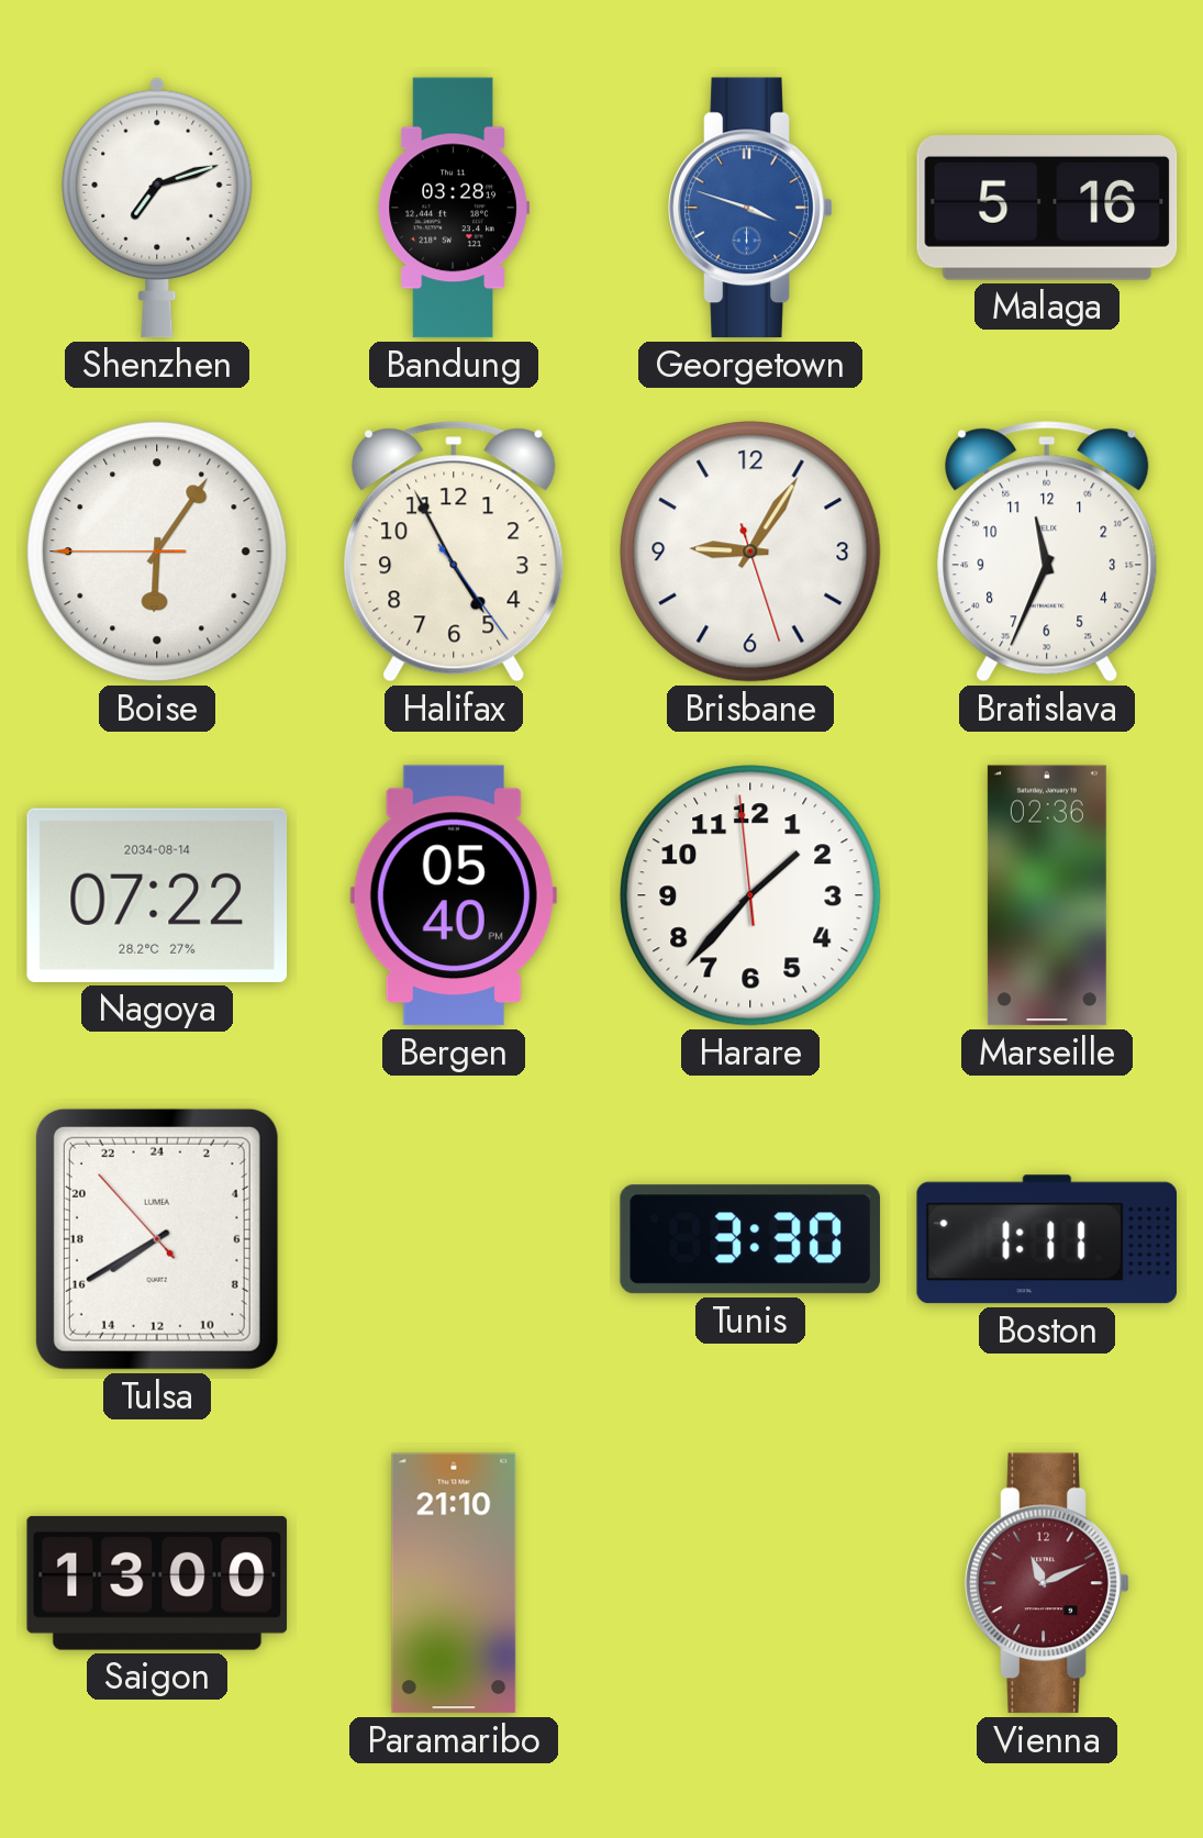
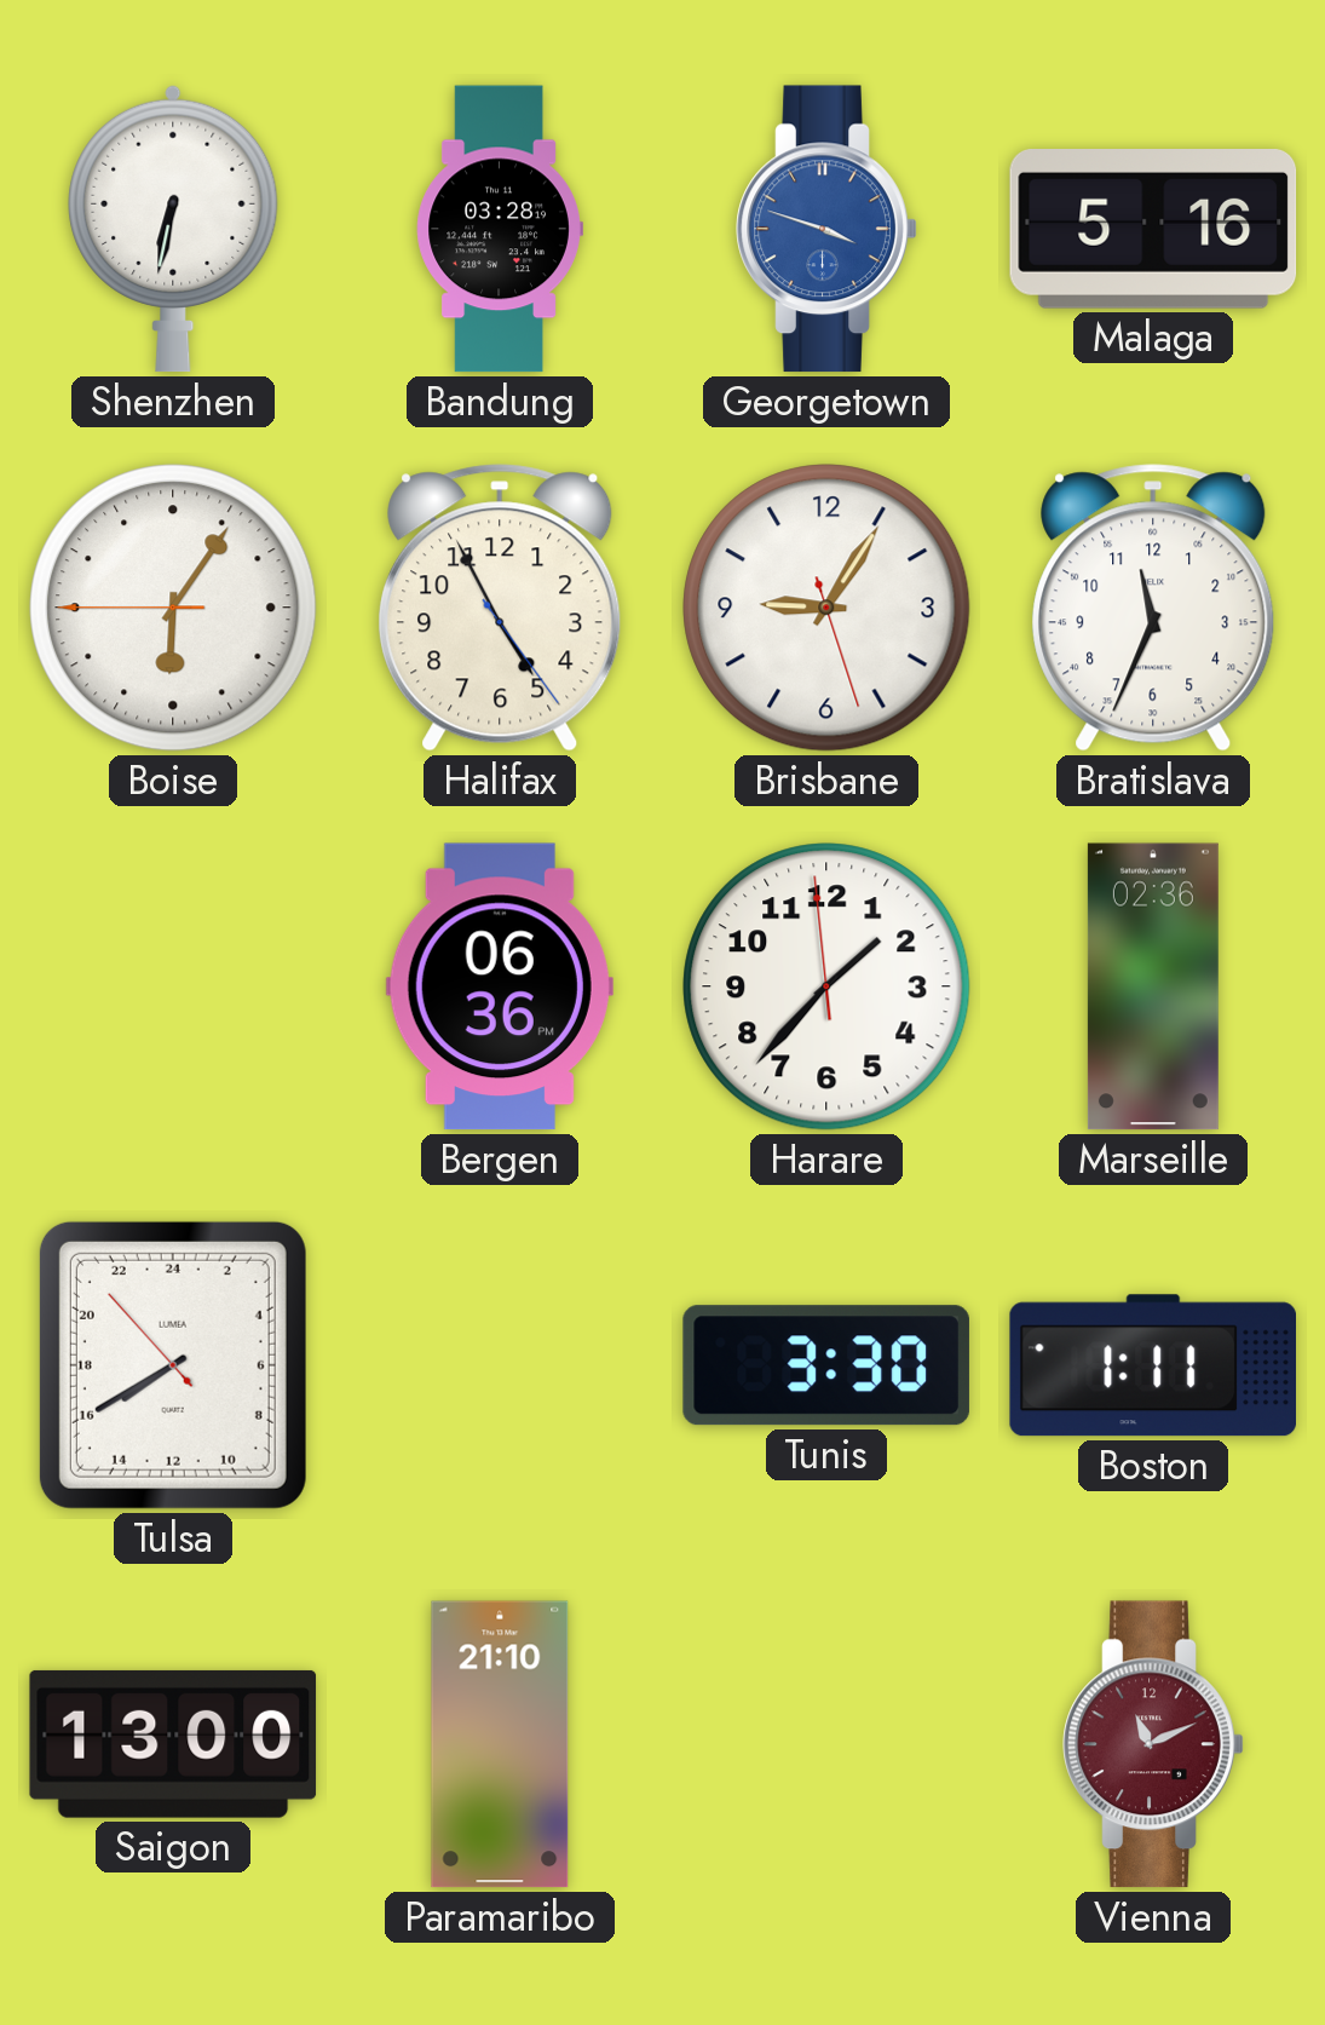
Shenzhen: 7:12 -> 6:32 (173, 229)
Nagoya: 07:22 -> none (157, 895)
Bergen: 05:40 -> 06:36 (500, 986)
